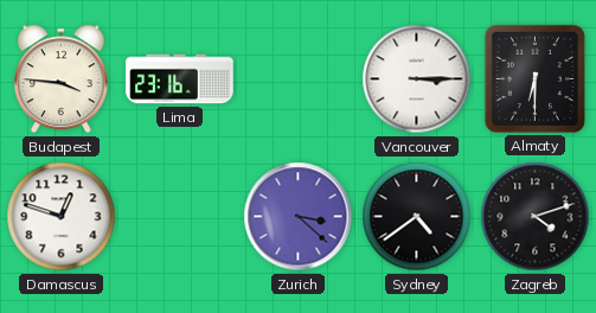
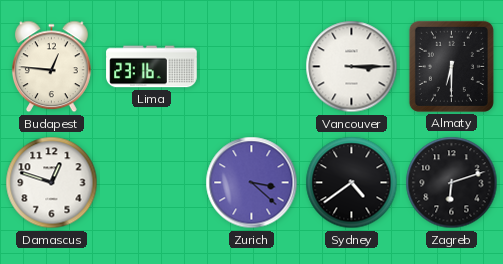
Budapest: 3:46 -> 12:46 (51, 67)
Zagreb: 4:12 -> 6:12 (452, 183)
